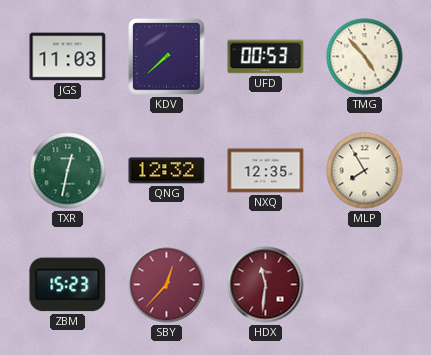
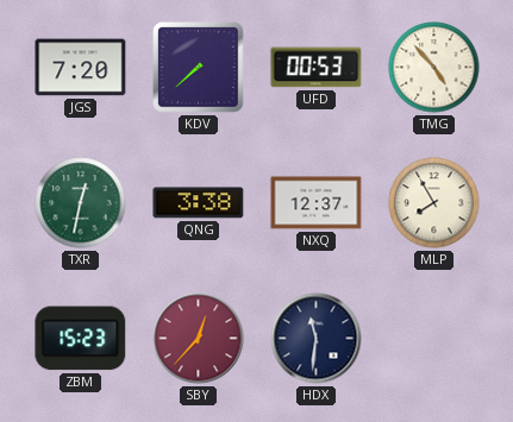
JGS: 11:03 -> 7:20 (81, 68)
QNG: 12:32 -> 3:38 (199, 203)
NXQ: 12:35 -> 12:37 (317, 203)
HDX dial: burgundy -> navy (317, 339)
